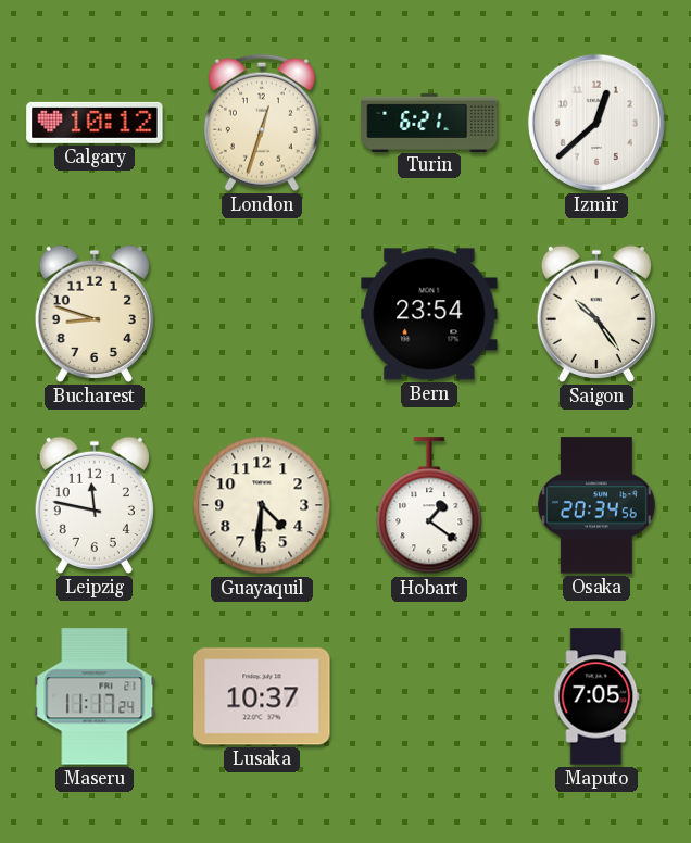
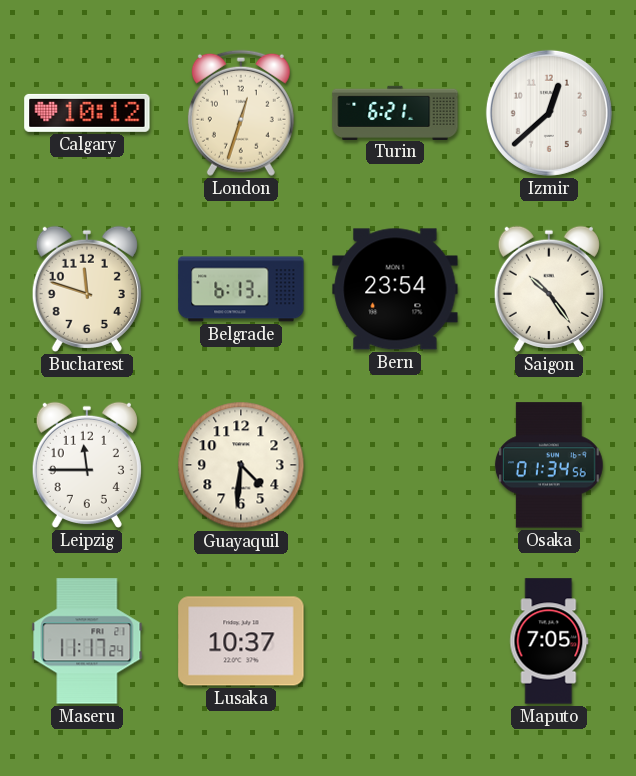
Bucharest: 8:48 -> 11:48 (87, 289)
Belgrade: none -> 6:13 (241, 289)
Leipzig: 11:47 -> 11:45 (87, 465)
Hobart: 1:21 -> none (429, 506)
Osaka: 20:34 -> 01:34 (549, 465)
